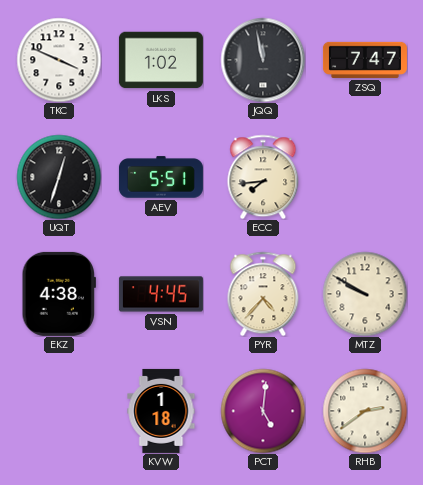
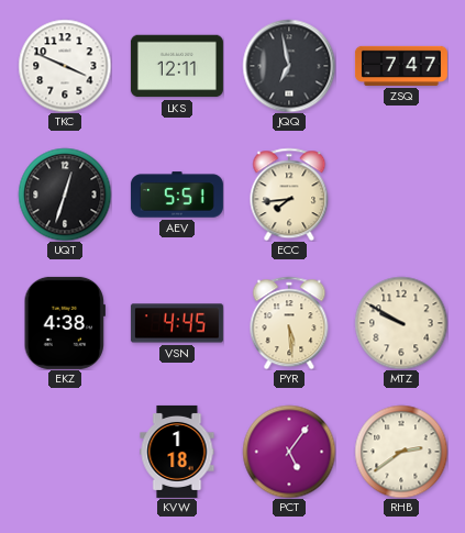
LKS: 1:02 -> 12:11 (177, 66)
JQQ: 11:58 -> 6:58 (289, 66)
PYR: 4:37 -> 5:29 (289, 323)
PCT: 5:01 -> 5:06 (289, 452)
